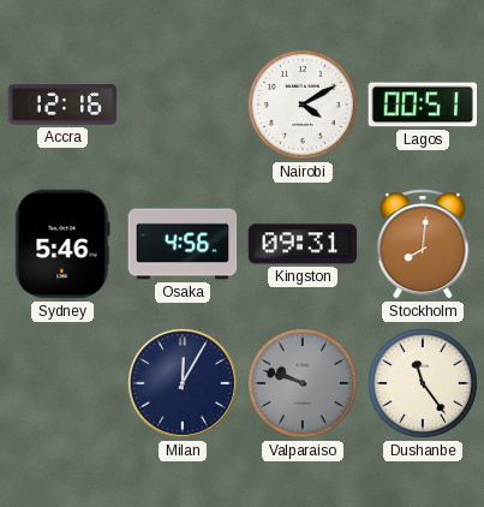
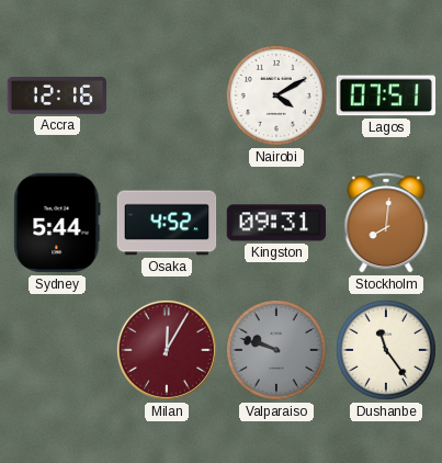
Lagos: 00:51 -> 07:51 (386, 95)
Sydney: 5:46 -> 5:44 (57, 223)
Osaka: 4:56 -> 4:52 (167, 223)
Milan dial: navy -> burgundy (167, 350)
